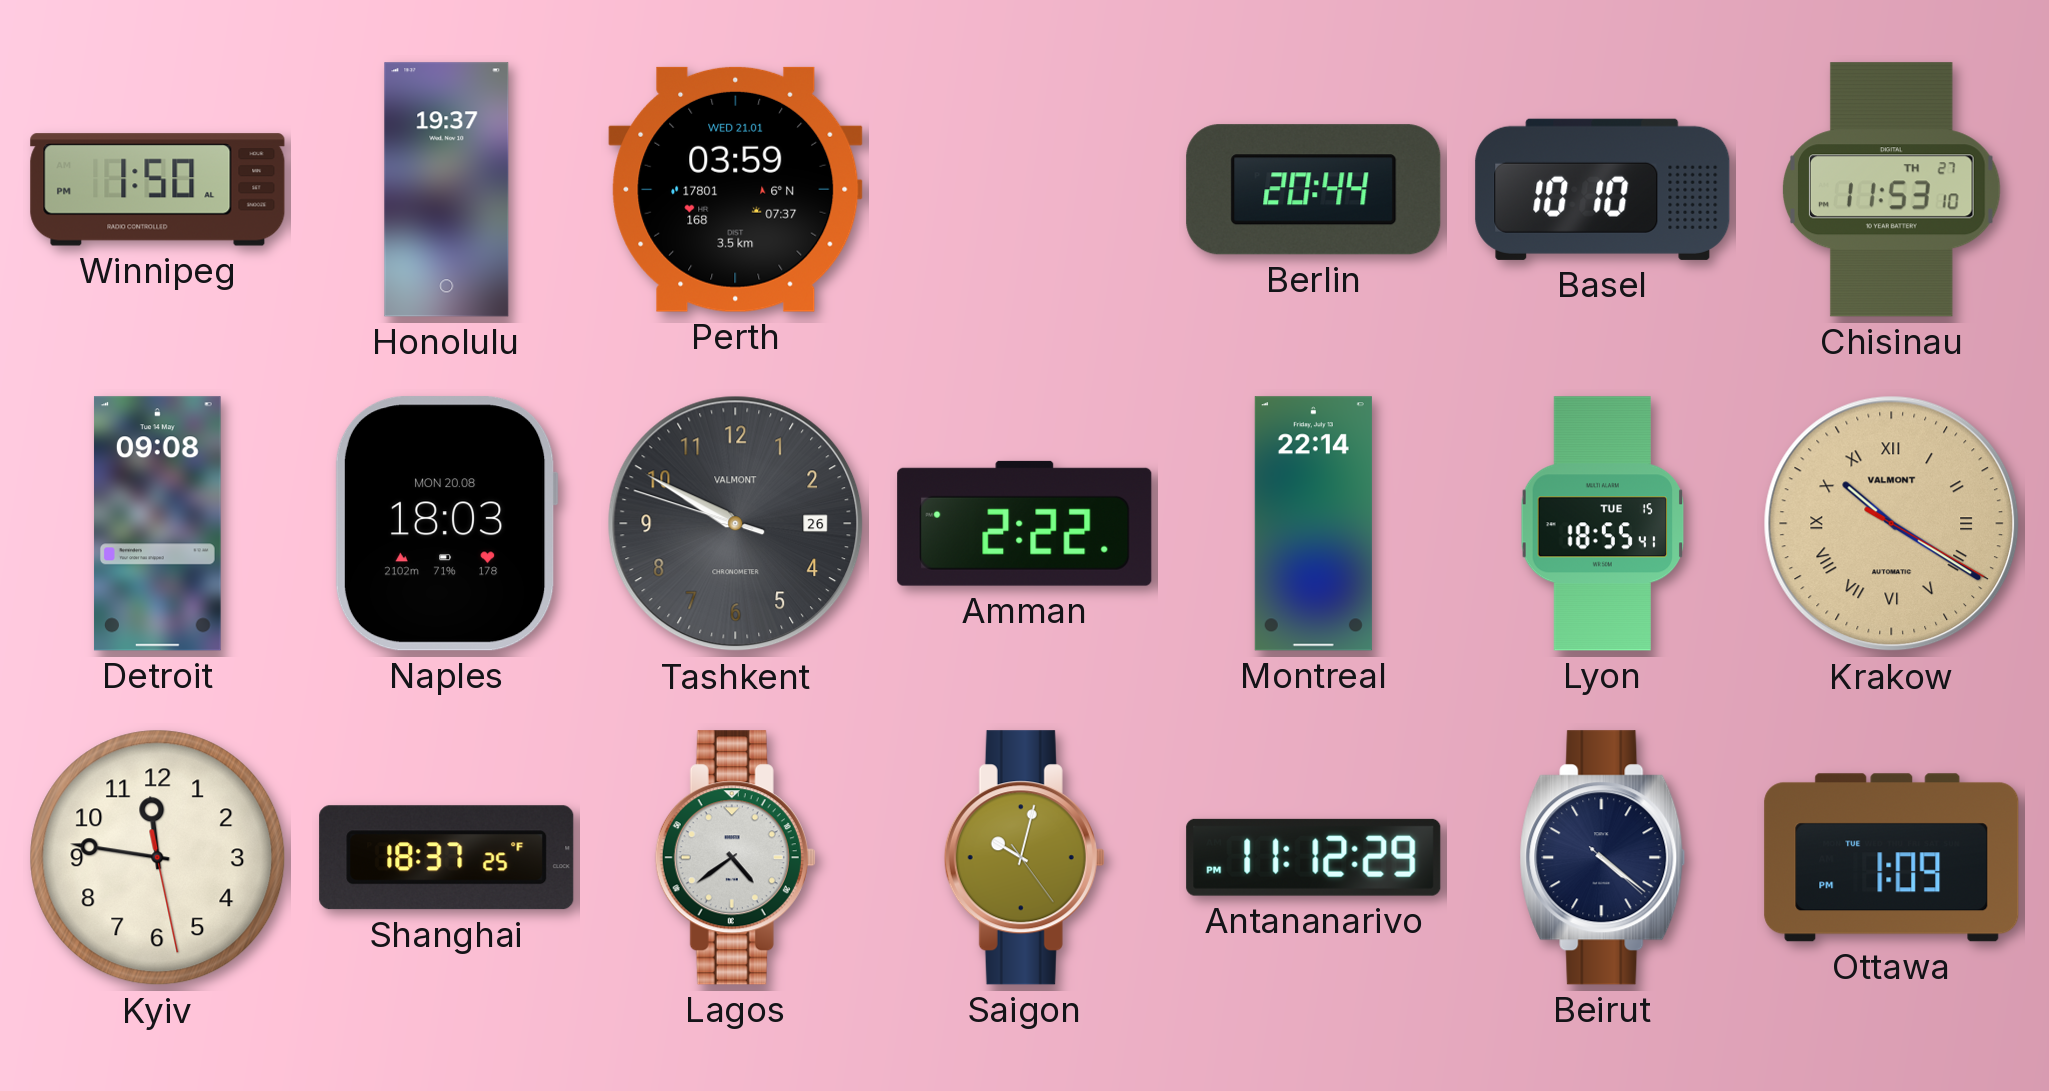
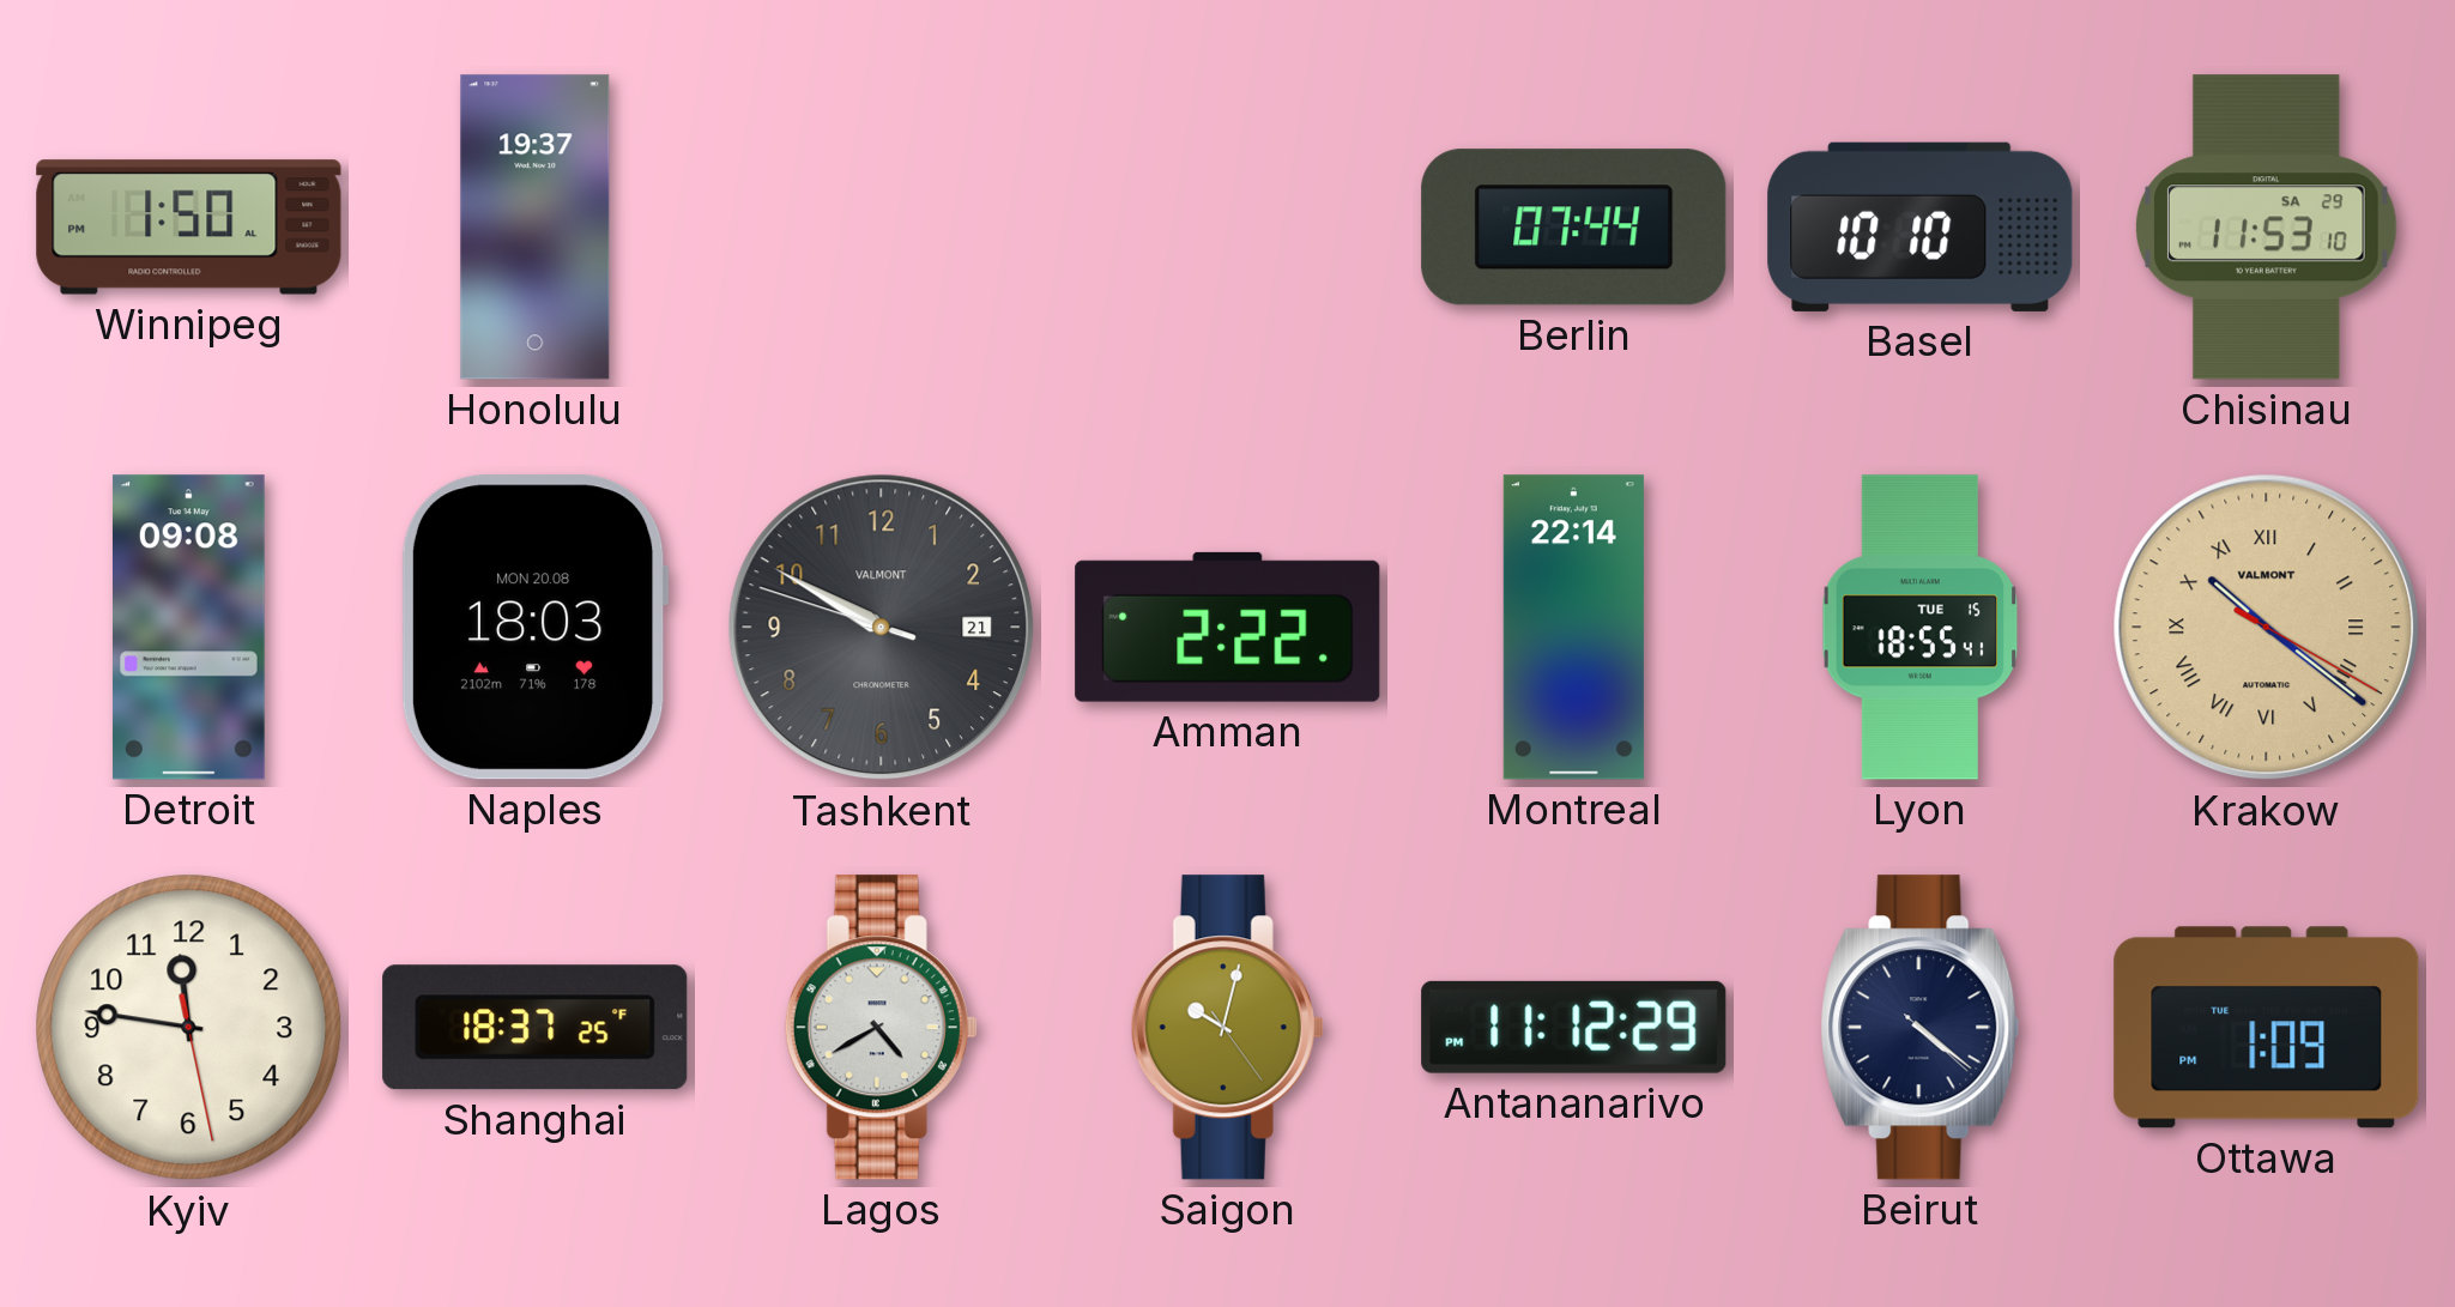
Perth: 03:59 -> none (736, 189)
Berlin: 20:44 -> 07:44 (1574, 228)
Chisinau date: TH 27 -> SA 29 (2267, 228)
Tashkent date: 26 -> 21 (882, 628)
Krakow: 10:20 -> 10:21 (2267, 628)
Lagos: 4:39 -> 4:40 (881, 1028)
